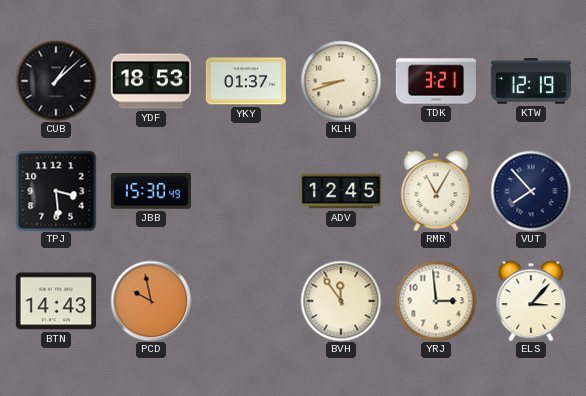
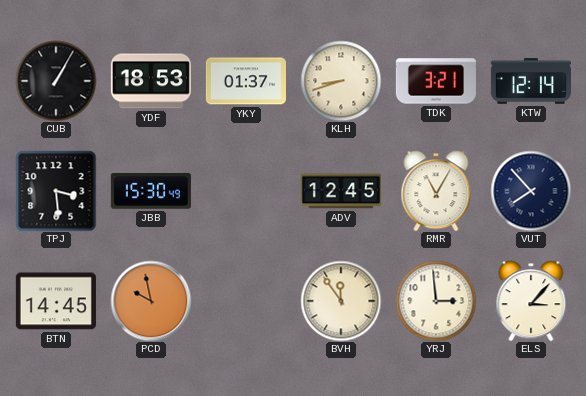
CUB: 1:08 -> 1:05 (56, 81)
KTW: 12:19 -> 12:14 (531, 81)
BTN: 14:43 -> 14:45 (56, 301)
